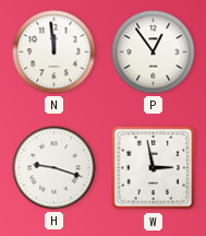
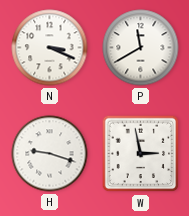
N: 11:59 -> 3:19 (50, 48)
P: 12:54 -> 11:40 (141, 48)
